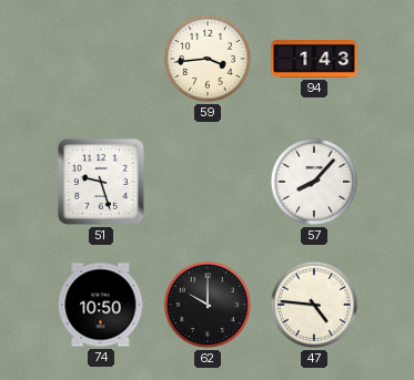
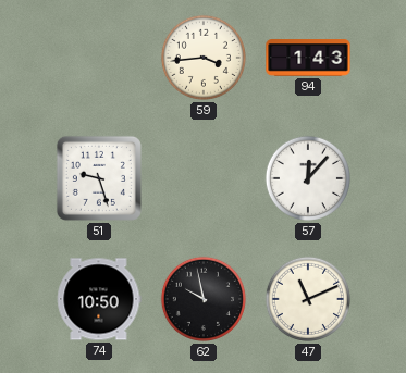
57: 8:07 -> 12:07 (308, 178)
62: 10:00 -> 9:58 (204, 299)
47: 4:46 -> 11:11 (308, 299)
